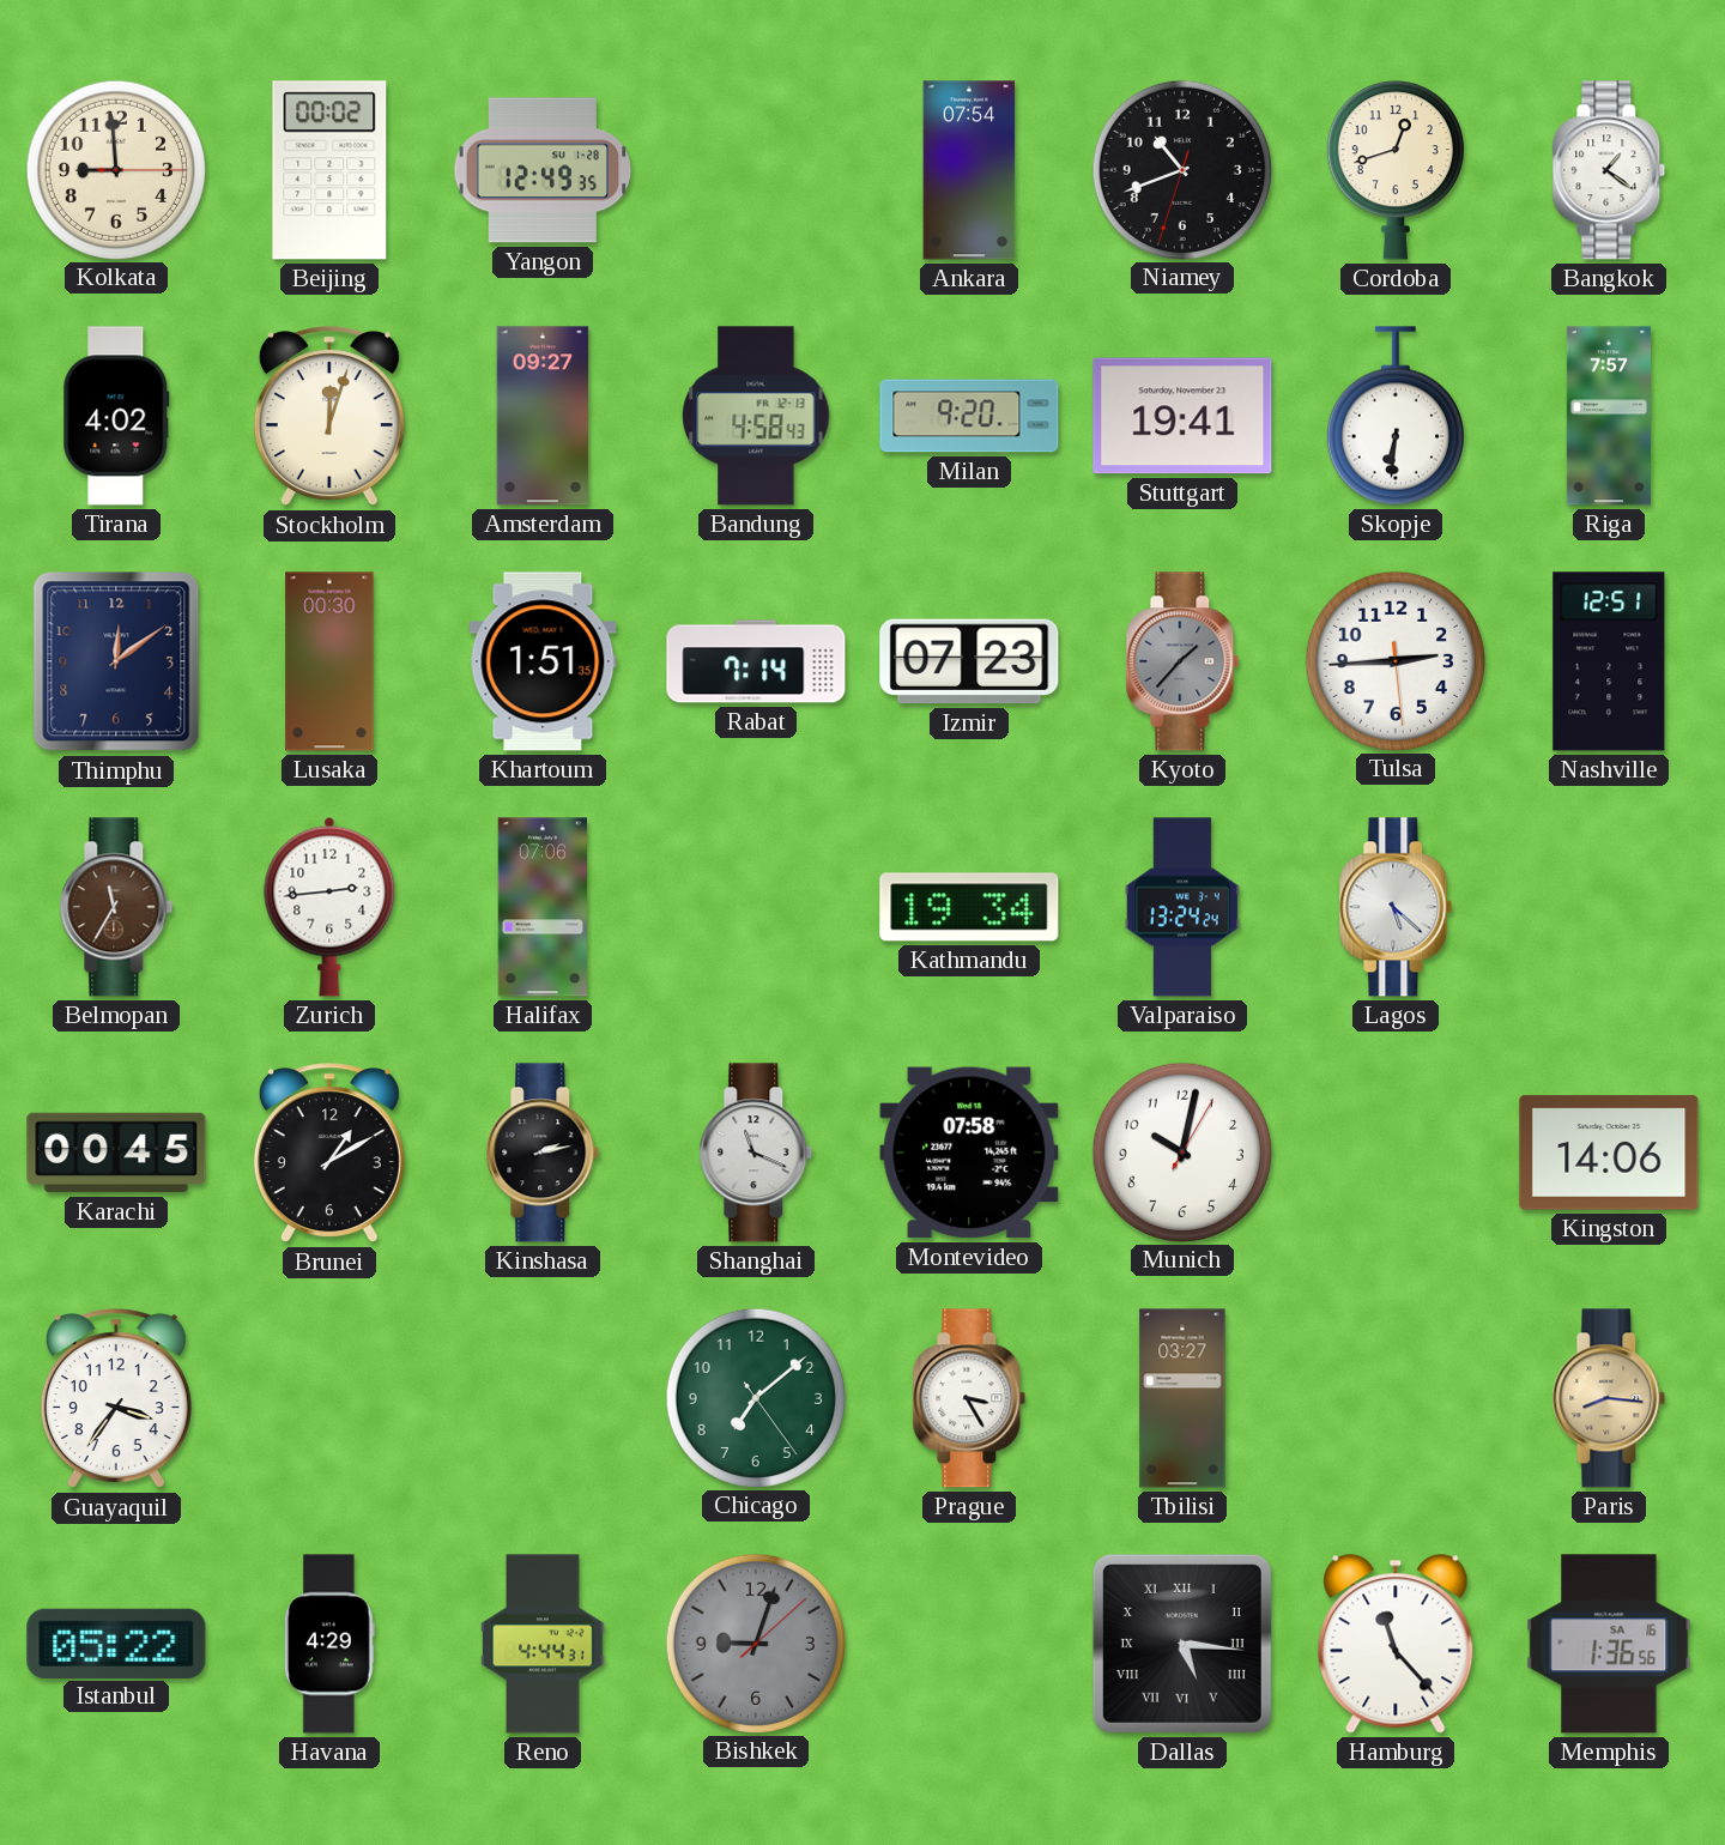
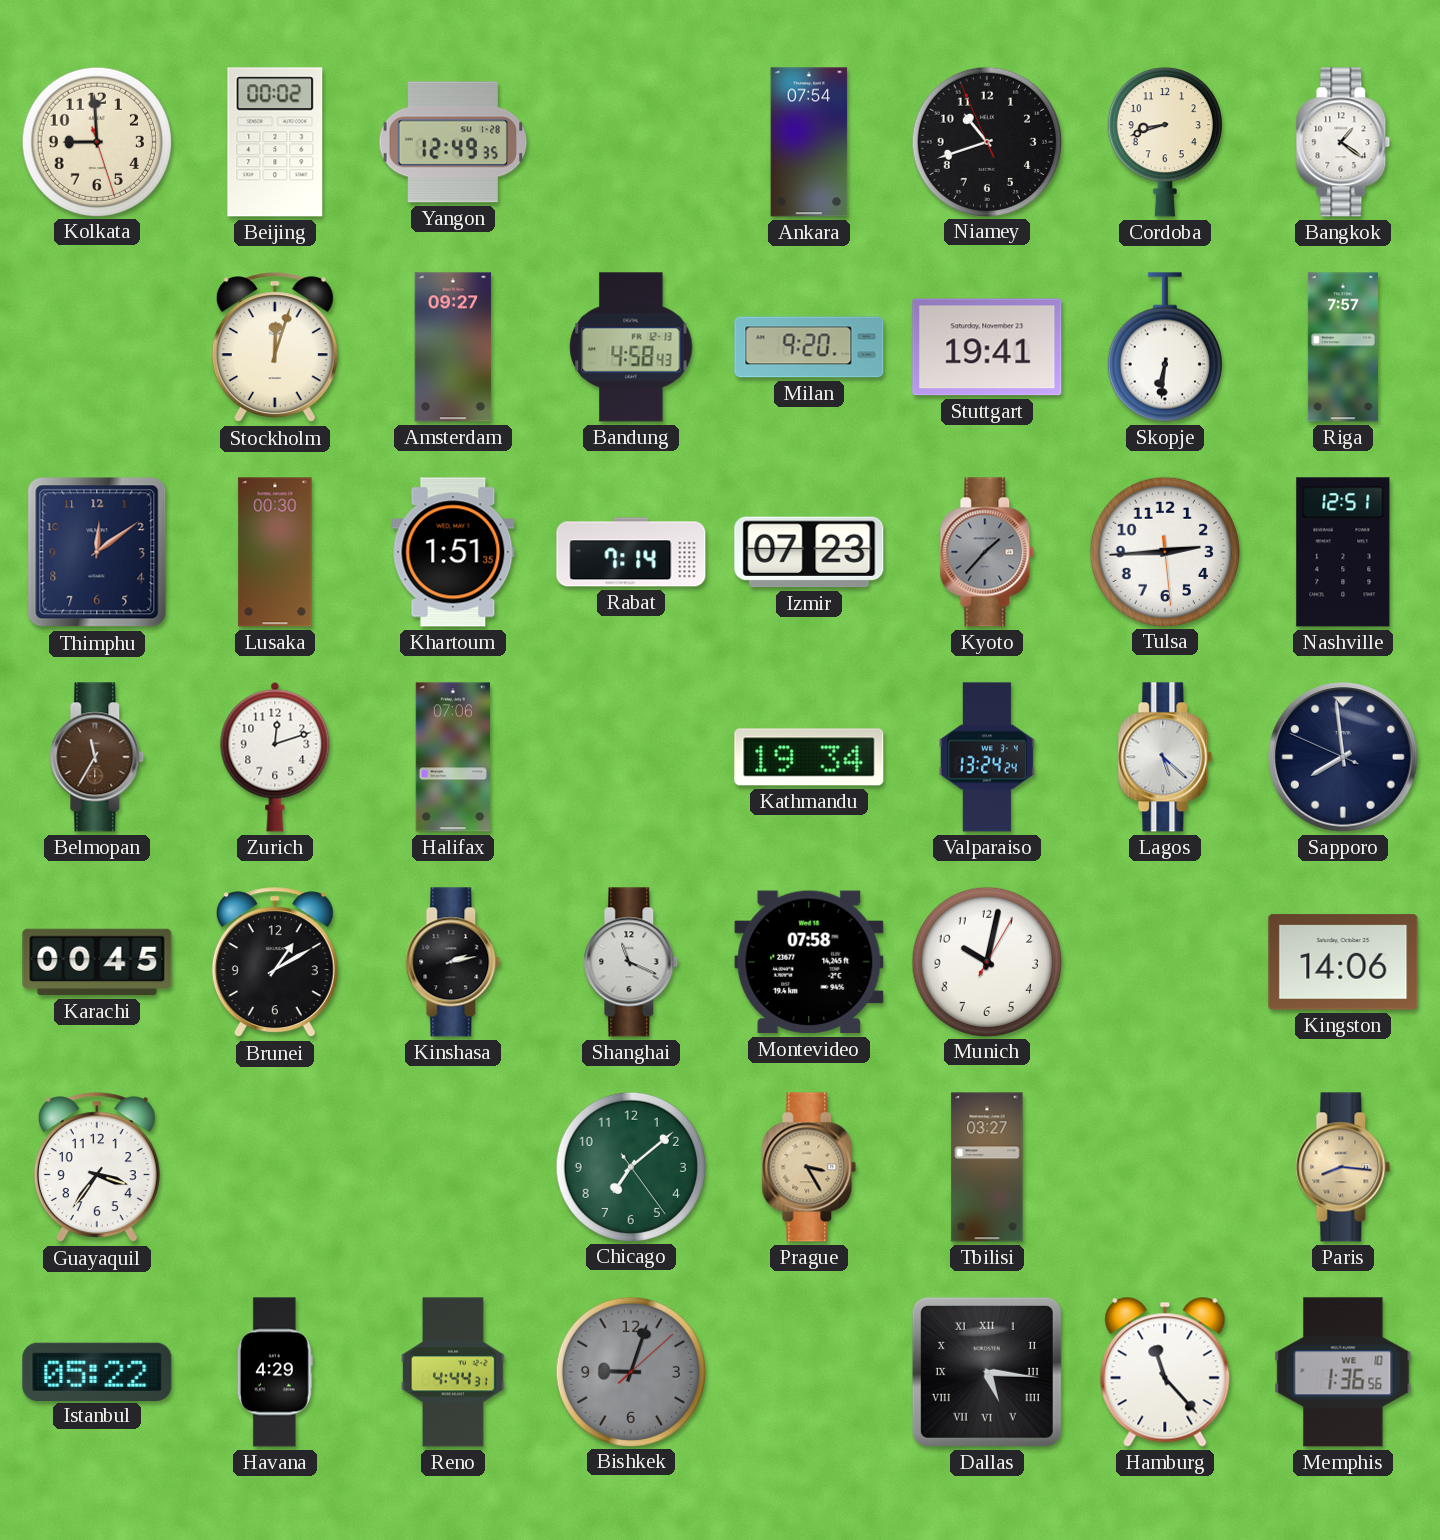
Kolkata: 8:59:15 -> 8:59:27 (96, 141)
Niamey: 10:41:33 -> 10:41:56 (986, 141)
Cordoba: 12:42 -> 8:42 (1165, 142)
Tirana: 4:02 -> none (116, 416)
Zurich: 2:44 -> 12:12 (275, 757)
Sapporo: none -> 7:58 (1344, 758)
Prague dial: white -> champagne (809, 1167)
Memphis date: SA 16 -> WE 10 (1343, 1372)
